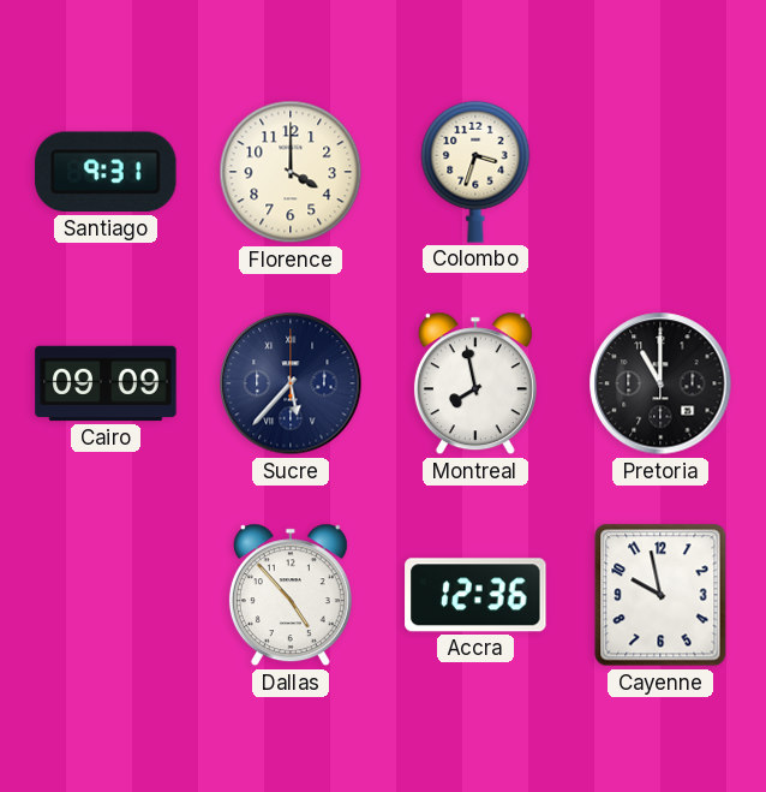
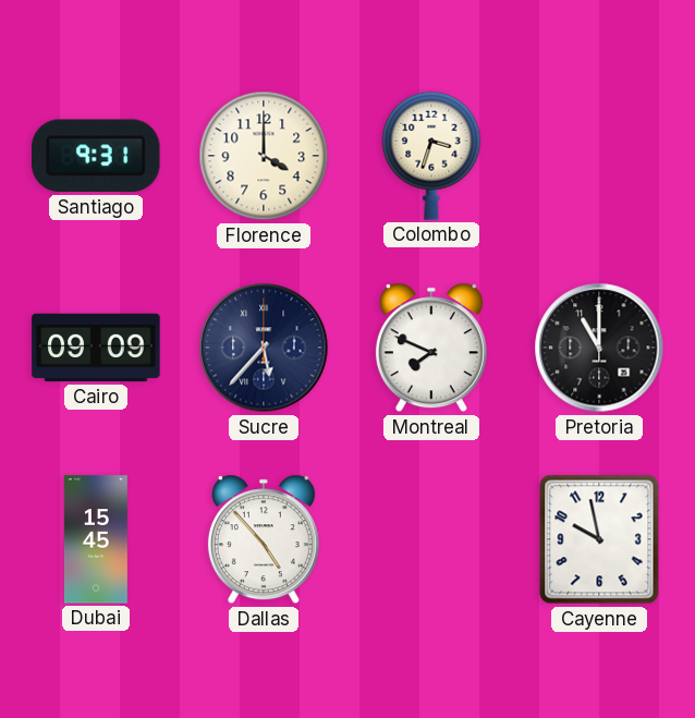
Montreal: 7:58 -> 7:49 (431, 348)
Dubai: none -> 15:45 (96, 539)
Accra: 12:36 -> none (475, 595)
